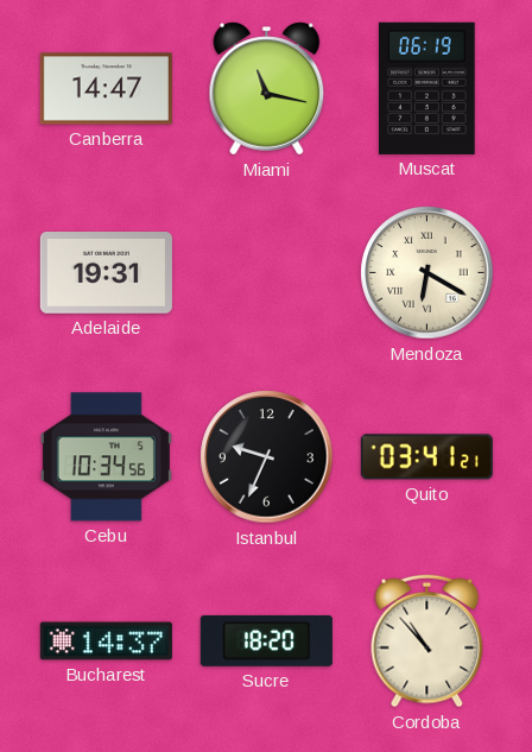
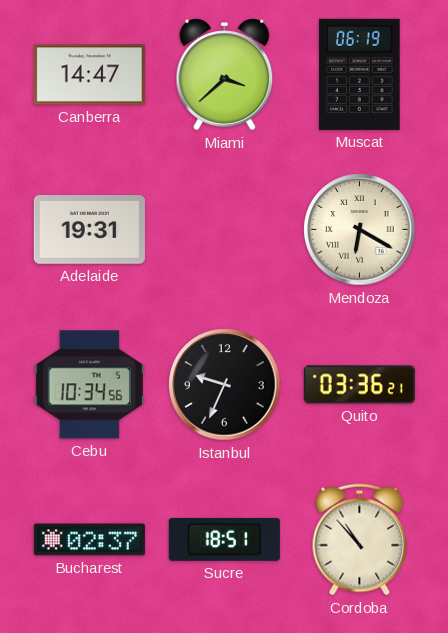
Miami: 11:17 -> 3:38 (225, 75)
Quito: 03:41 -> 03:36 (359, 385)
Bucharest: 14:37 -> 02:37 (89, 540)
Sucre: 18:20 -> 18:51 (224, 539)
